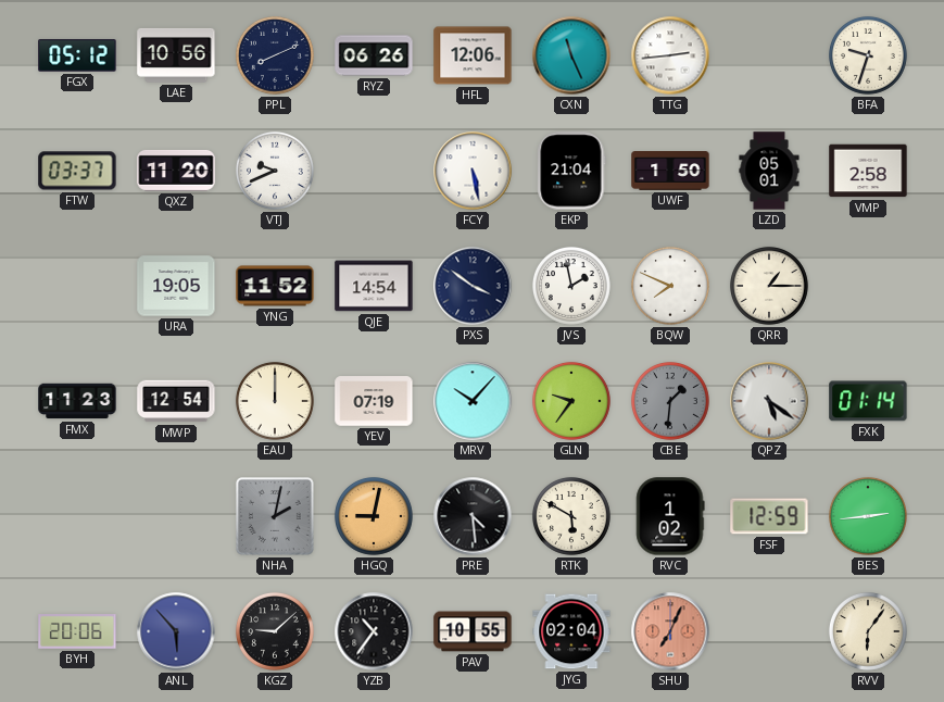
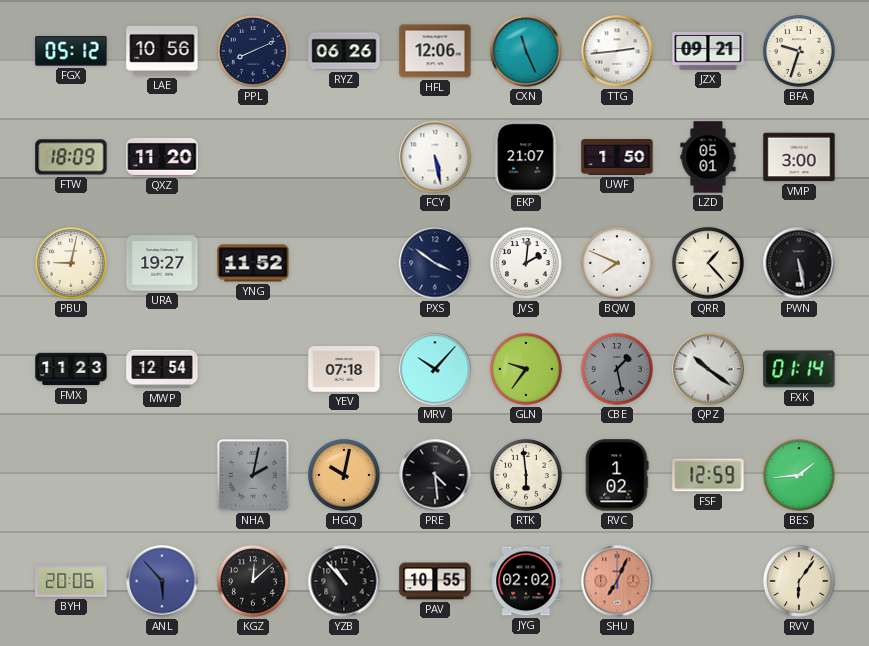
JZX: none -> 09:21 (708, 51)
FTW: 03:37 -> 18:09 (71, 157)
VTJ: 9:41 -> none (275, 171)
EKP: 21:04 -> 21:07 (526, 157)
VMP: 2:58 -> 3:00 (799, 157)
PBU: none -> 9:02 (71, 263)
URA: 19:05 -> 19:27 (162, 263)
QJE: 14:54 -> none (374, 286)
JVS: 1:58 -> 2:01 (526, 263)
QRR: 1:15 -> 1:23 (708, 263)
PWN: none -> 5:28 (799, 263)
EAU: 12:00 -> none (275, 401)
YEV: 07:19 -> 07:18 (344, 369)
CBE: 1:31 -> 1:28 (617, 369)
QPZ: 5:21 -> 10:21 (708, 369)
HGQ: 9:02 -> 10:02 (344, 475)
RTK: 5:50 -> 5:59 (526, 475)
BES: 2:44 -> 1:44 (799, 475)
KGZ: 9:08 -> 12:08 (253, 581)
YZB: 10:36 -> 10:53 (344, 581)
JYG: 02:04 -> 02:02 (526, 581)
